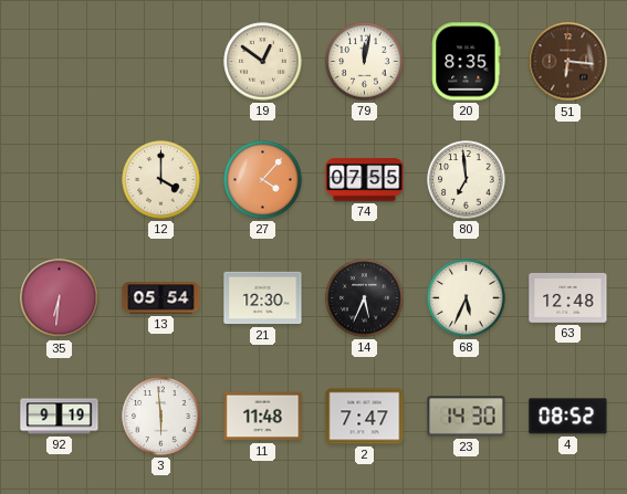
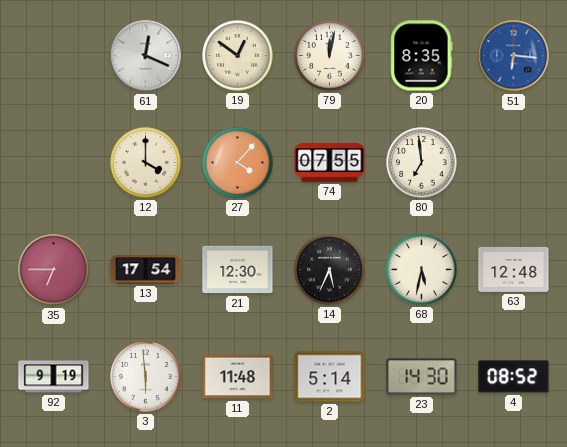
61: none -> 12:19 (146, 56)
51 dial: brown -> blue (514, 56)
35: 6:31 -> 6:45 (54, 270)
13: 05:54 -> 17:54 (146, 270)
68: 5:34 -> 5:32 (422, 270)
2: 7:47 -> 5:14 (330, 377)
